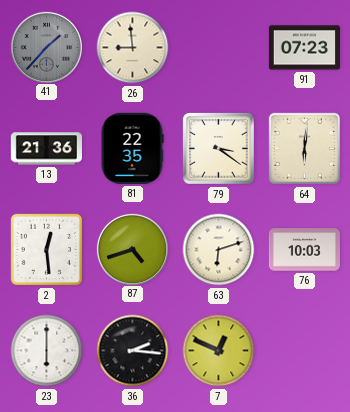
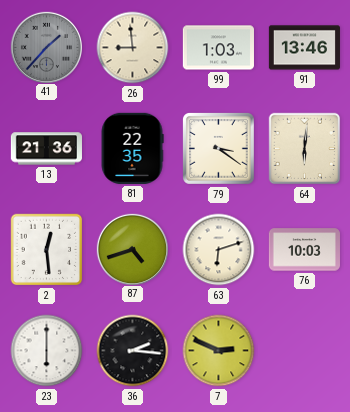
99: none -> 1:03 (218, 48)
91: 07:23 -> 13:46 (304, 48)
7: 12:49 -> 2:49 (219, 351)
